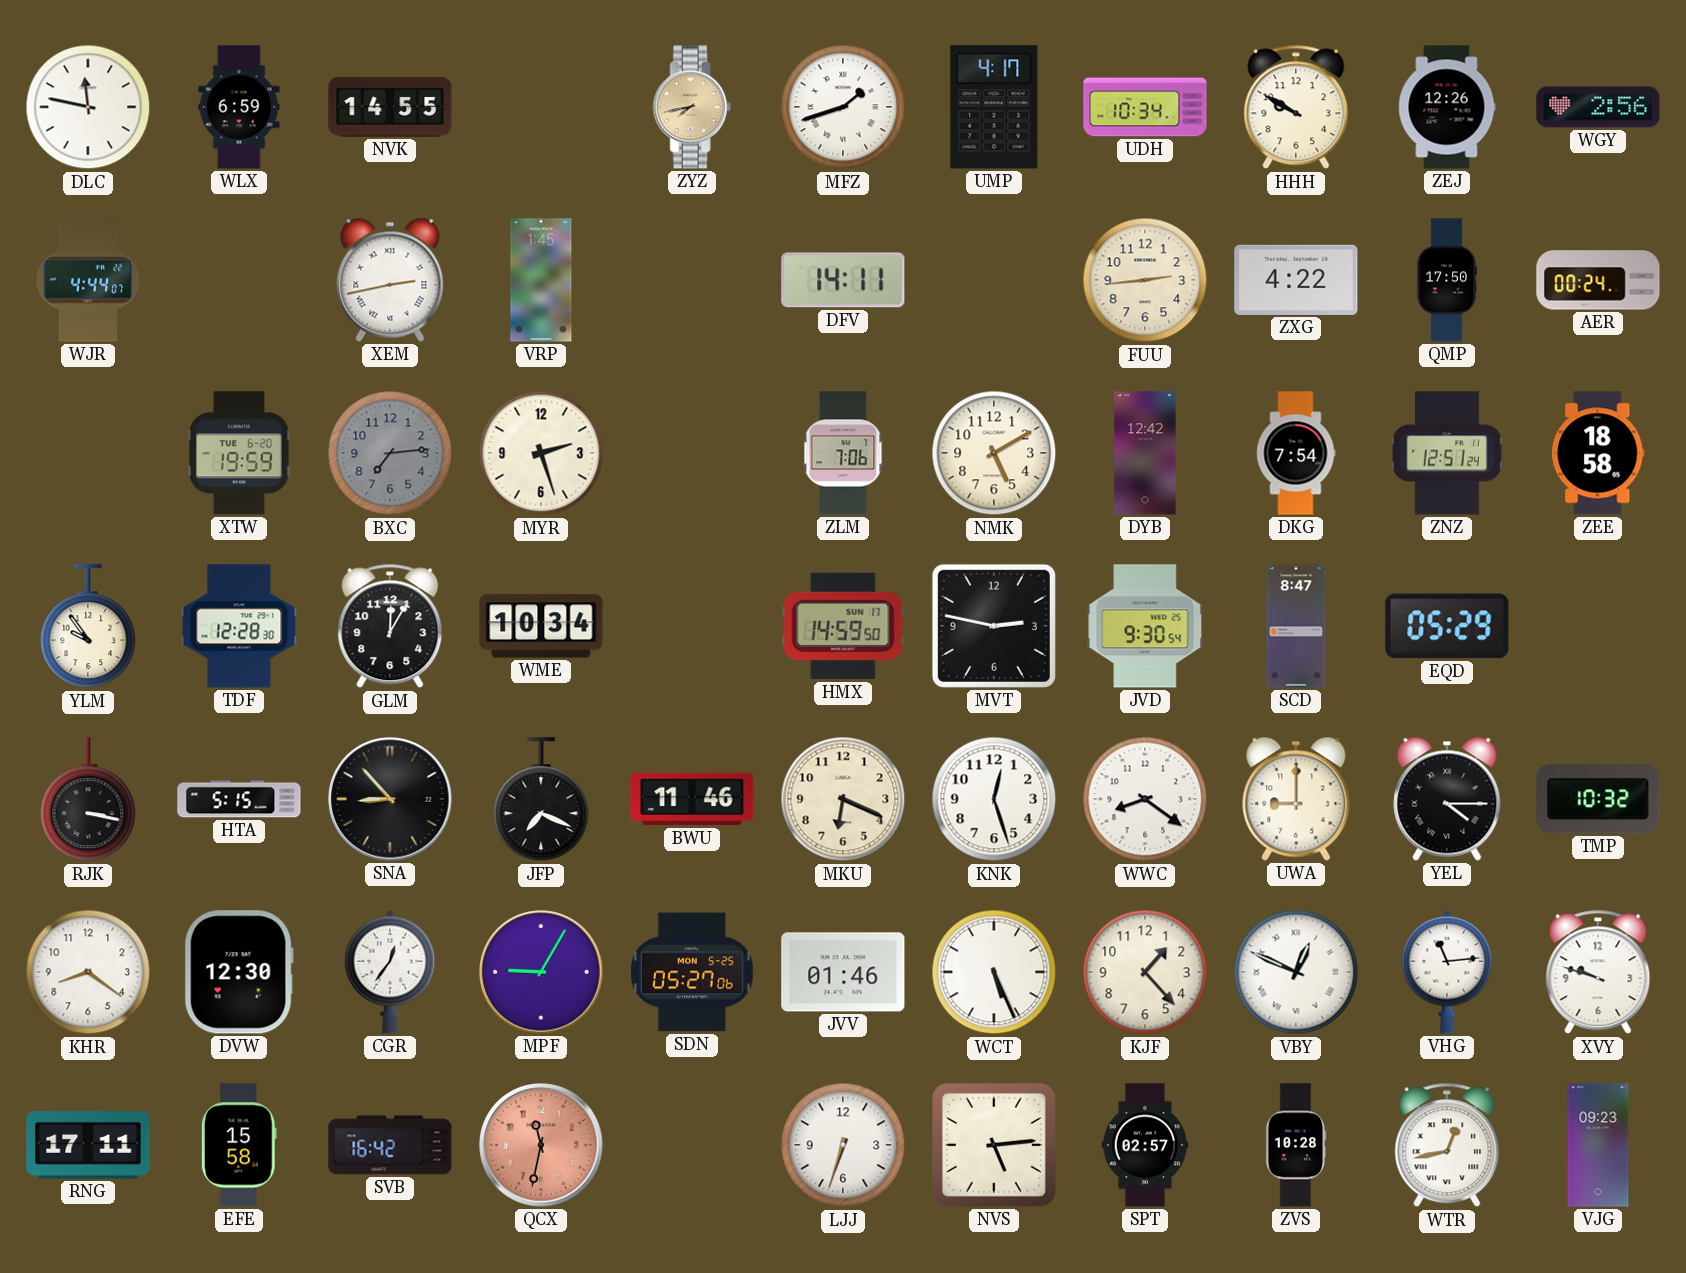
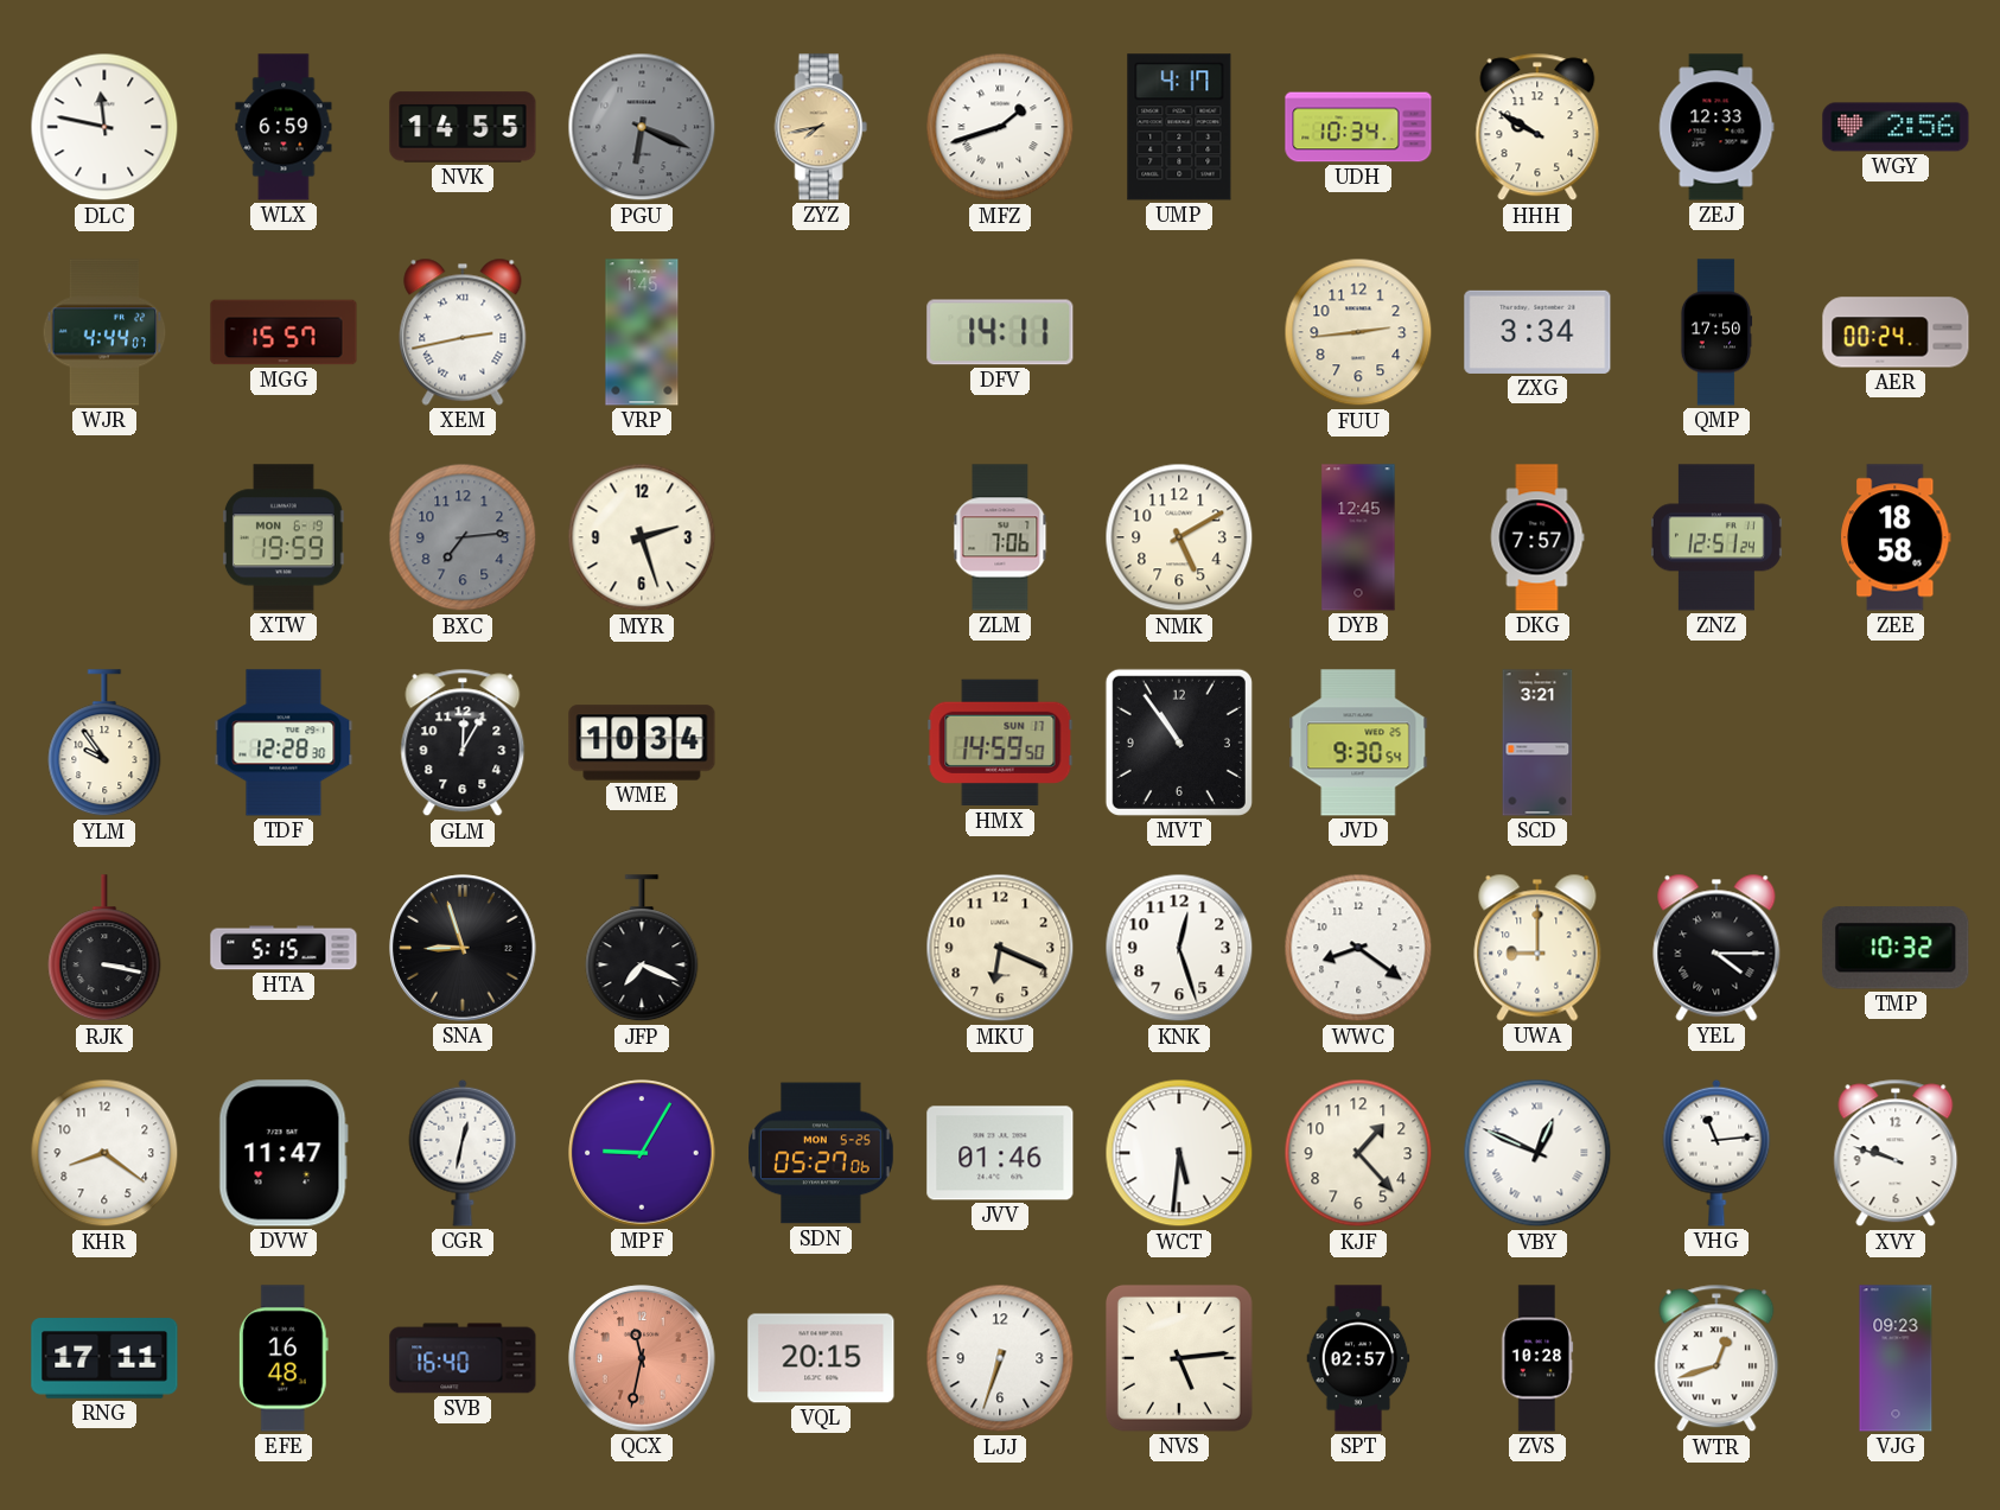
PGU: none -> 6:19 (642, 127)
ZEJ: 12:26 -> 12:33 (1716, 127)
MGG: none -> 15:57 (284, 332)
ZXG: 4:22 -> 3:34 (1537, 332)
XTW date: TUE 6-20 -> MON 6-19 (284, 537)
DYB: 12:42 -> 12:45 (1358, 537)
DKG: 7:54 -> 7:57 (1537, 537)
MVT: 2:47 -> 10:54 (1179, 743)
SCD: 8:47 -> 3:21 (1537, 743)
EQD: 05:29 -> none (1447, 626)
SNA: 8:53 -> 8:57 (463, 948)
BWU: 11:46 -> none (692, 799)
DVW: 12:30 -> 11:47 (284, 1153)
CGR: 12:36 -> 12:32 (463, 1153)
WCT: 5:26 -> 5:31 (1179, 1153)
EFE: 15:58 -> 16:48 (284, 1358)
SVB: 16:42 -> 16:40 (463, 1358)
VQL: none -> 20:15 (821, 1358)
WTR: 12:43 -> 12:42 (1716, 1358)
